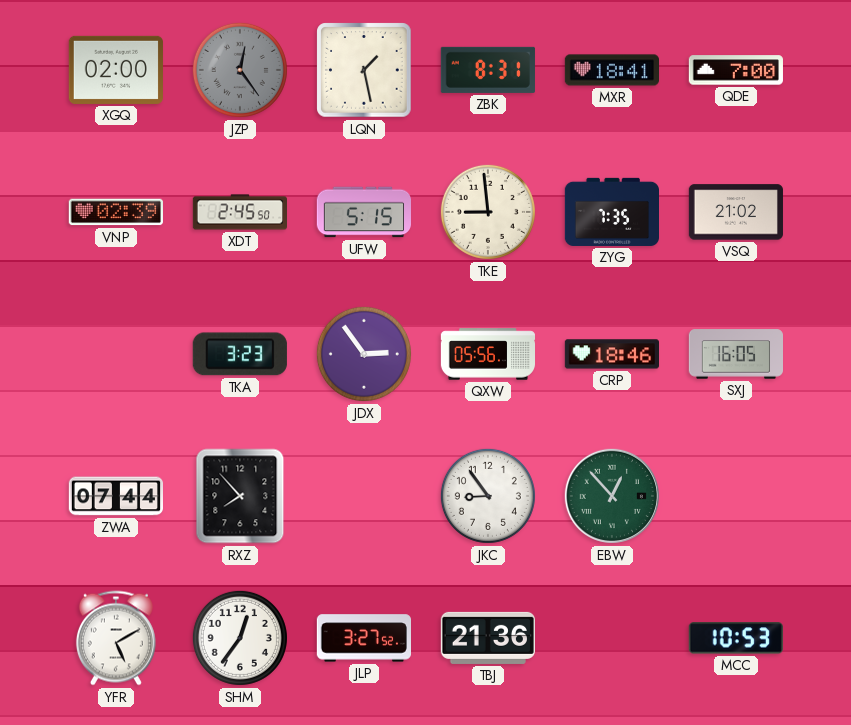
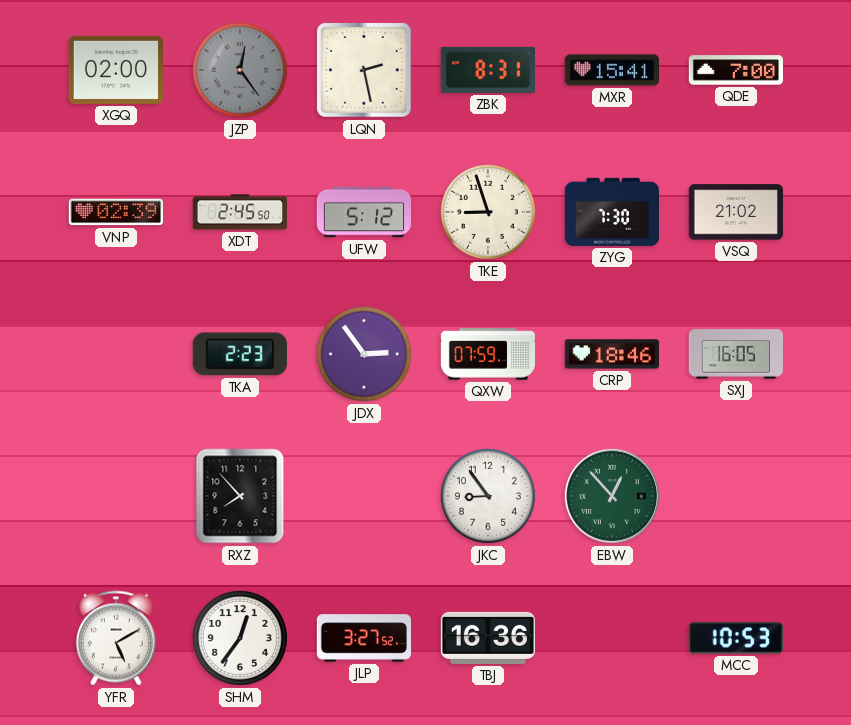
LQN: 1:28 -> 2:28 (364, 70)
MXR: 18:41 -> 15:41 (611, 70)
UFW: 5:15 -> 5:12 (363, 212)
TKE: 8:59 -> 8:57 (488, 212)
ZYG: 7:35 -> 7:30 (611, 212)
TKA: 3:23 -> 2:23 (240, 354)
QXW: 05:56 -> 07:59 (488, 354)
ZWA: 07:44 -> none (115, 496)
TBJ: 21:36 -> 16:36 (487, 638)
